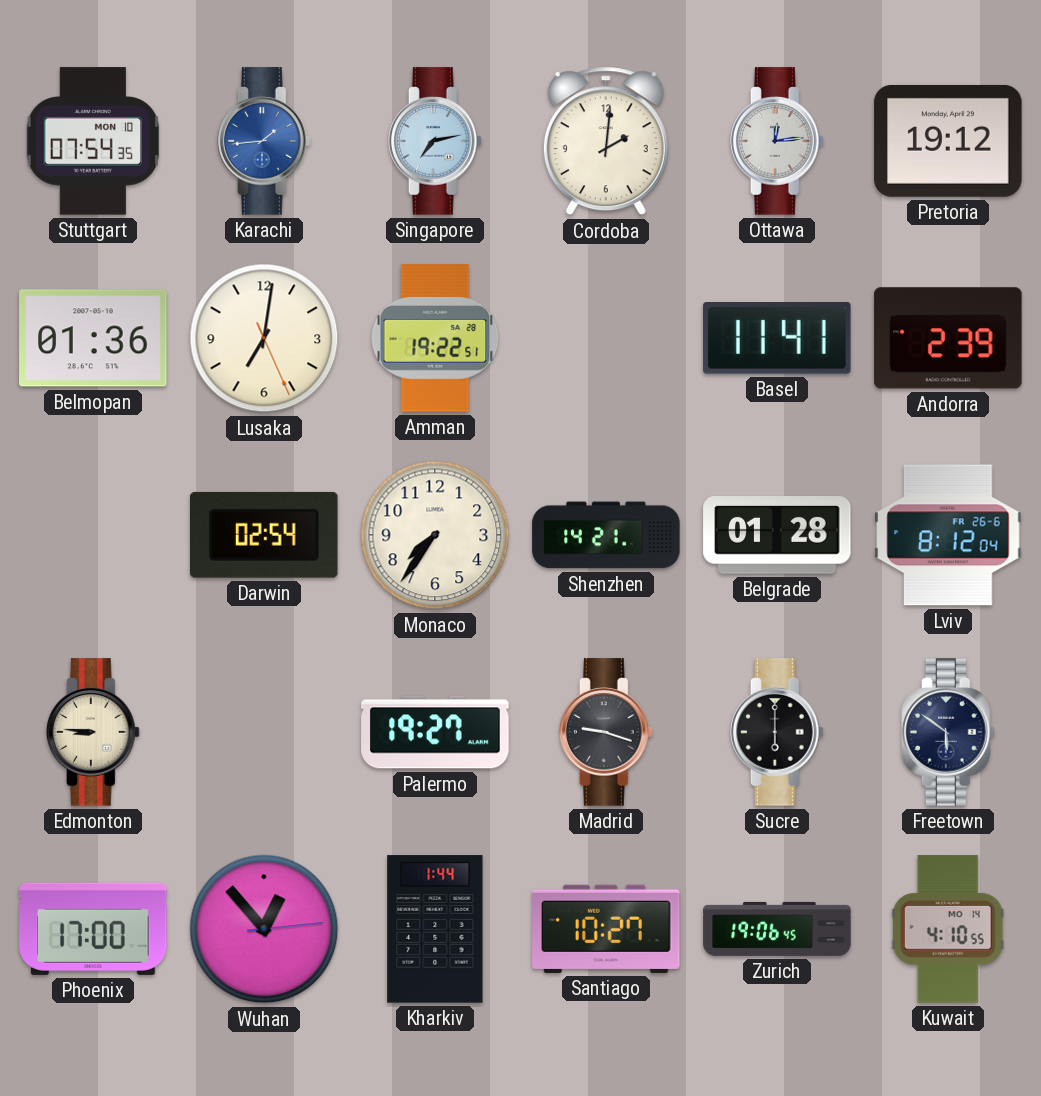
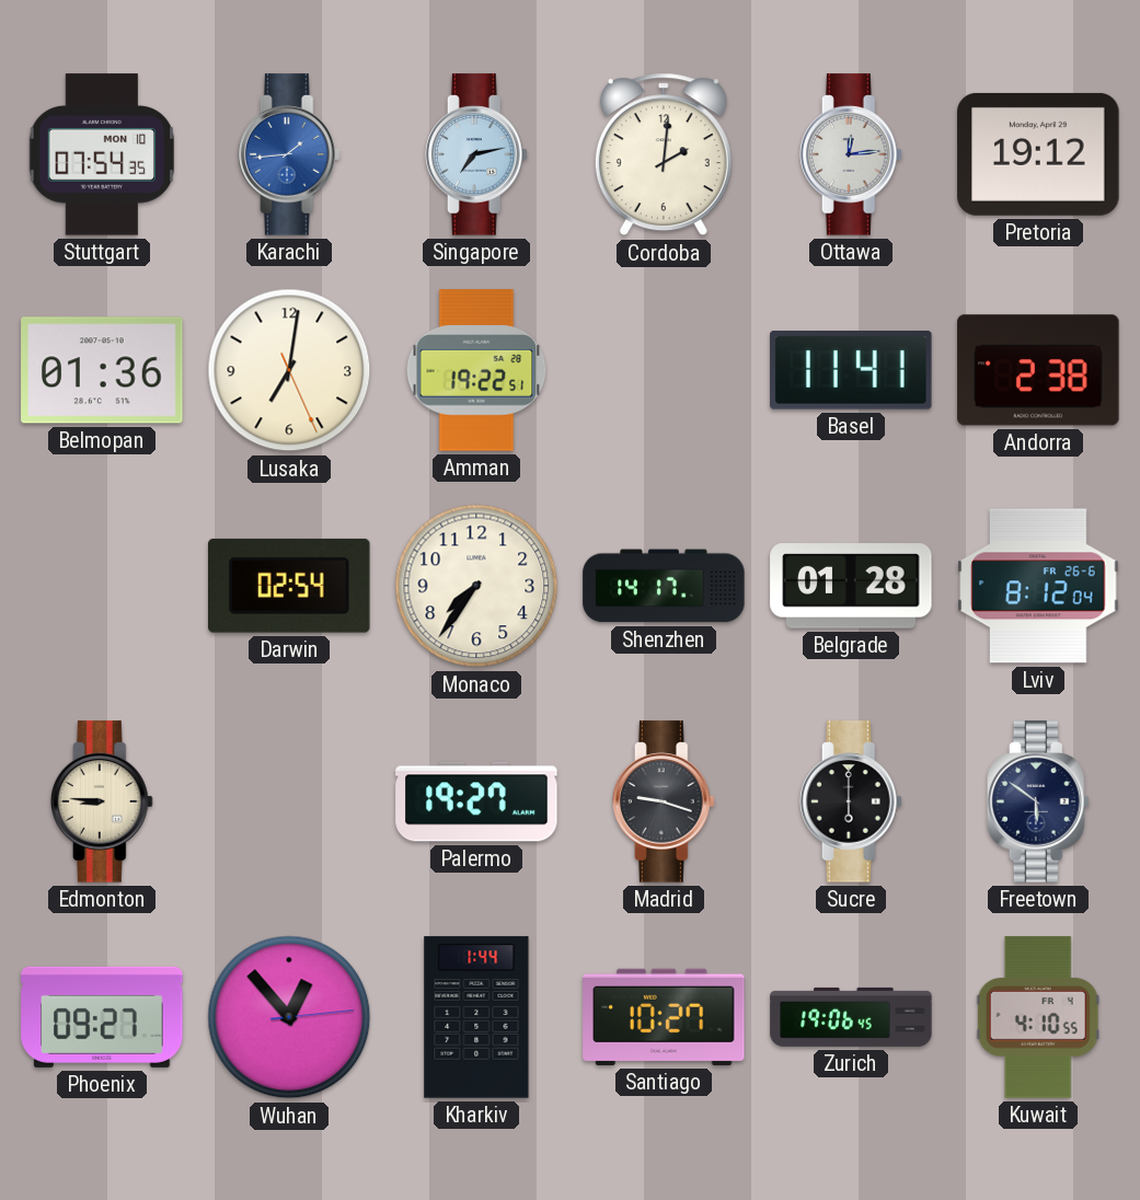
Andorra: 2:39 -> 2:38 (1038, 370)
Shenzhen: 14:21 -> 14:17 (664, 586)
Phoenix: 17:00 -> 09:27 (102, 1017)
Kuwait date: MO 14 -> FR 4 (1038, 1017)
